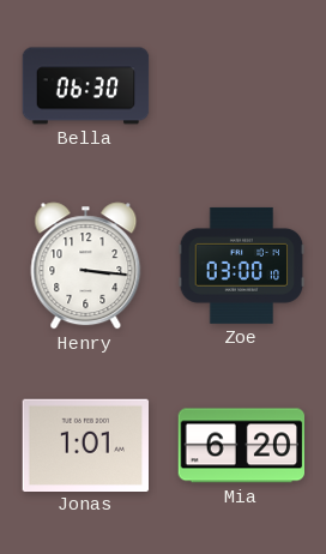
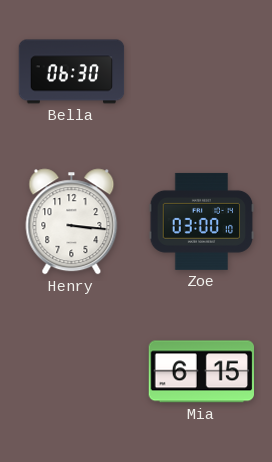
Jonas: 1:01 -> none (86, 445)
Mia: 6:20 -> 6:15 (202, 372)
